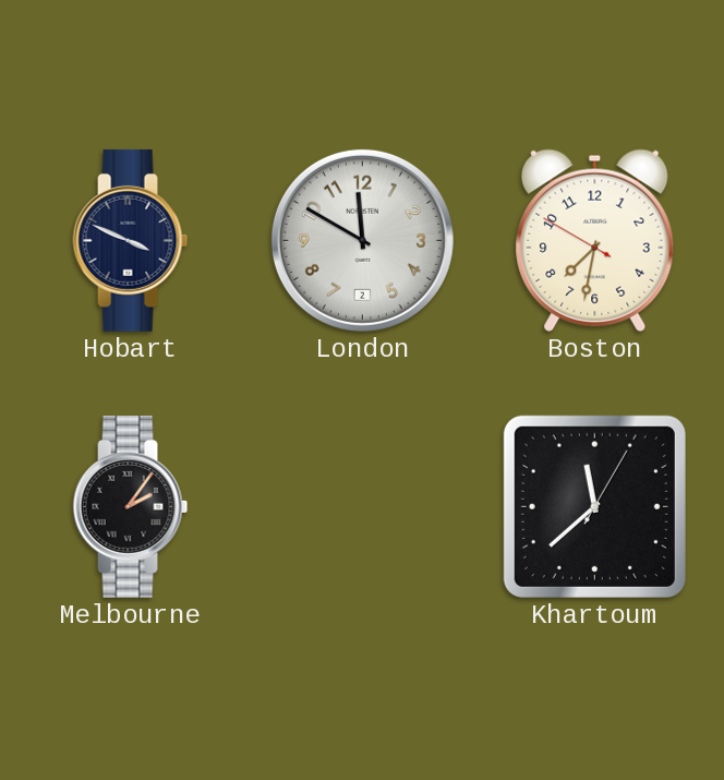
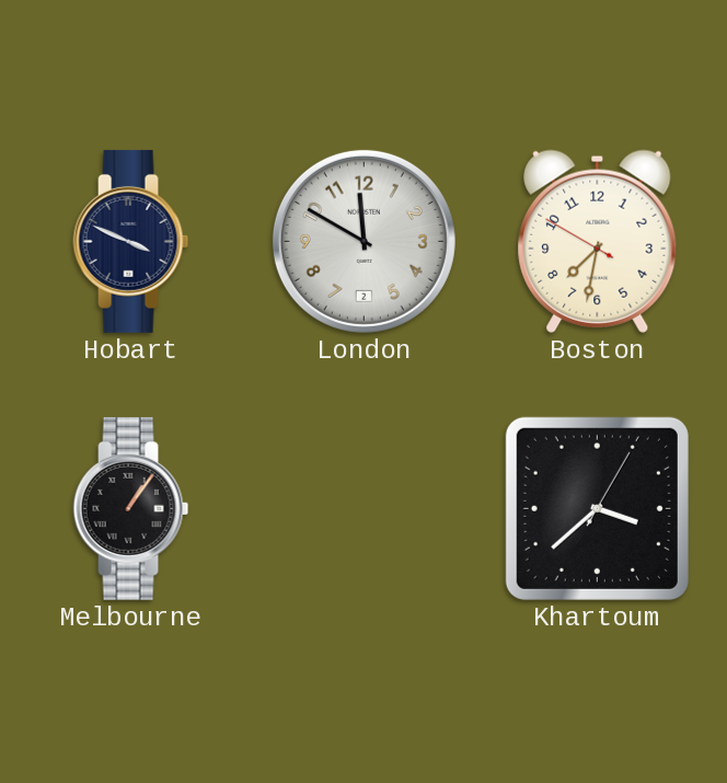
Melbourne: 2:06 -> 1:06 (131, 508)
Khartoum: 11:38 -> 3:38 (597, 508)
